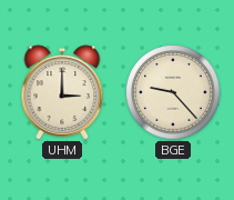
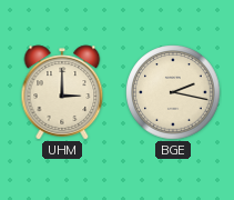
BGE: 9:23 -> 2:17 (173, 92)
